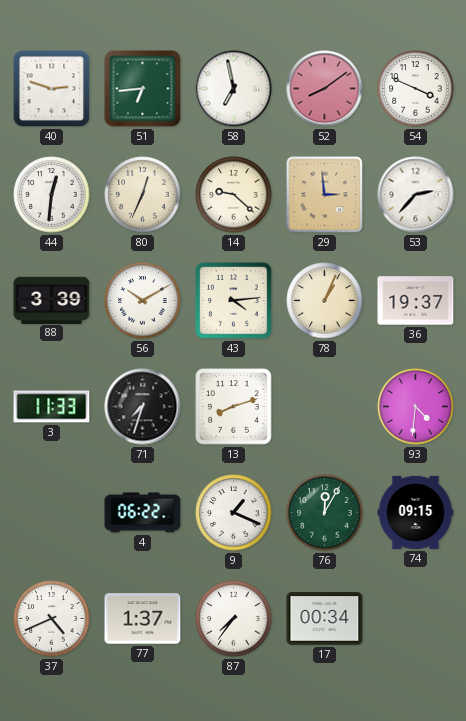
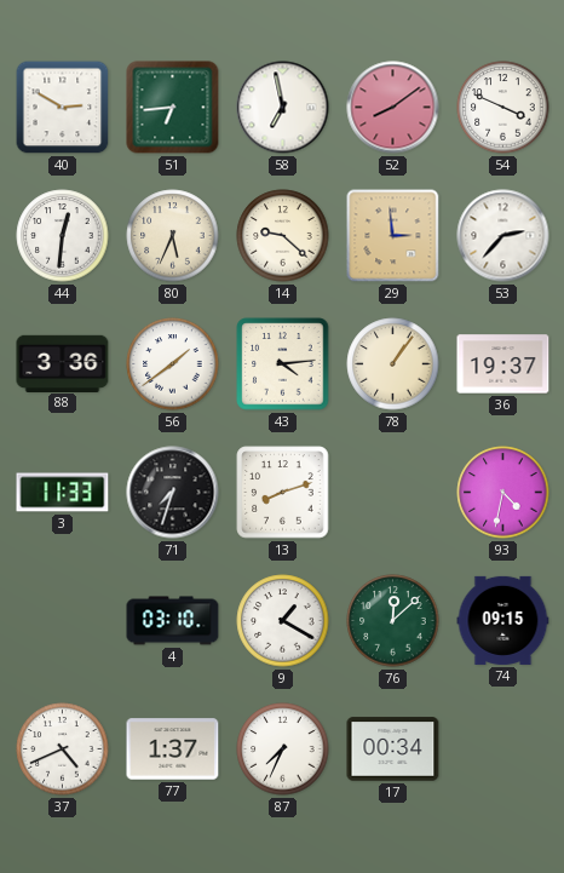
40: 2:48 -> 2:50 (63, 108)
80: 12:34 -> 5:34 (173, 236)
88: 3:39 -> 3:36 (63, 363)
56: 10:10 -> 1:39 (173, 364)
78: 1:04 -> 1:06 (393, 364)
93: 4:31 -> 4:32 (503, 493)
4: 06:22 -> 03:10 (173, 621)
9: 1:19 -> 1:20 (283, 621)
76: 12:05 -> 12:08 (393, 621)
87: 7:36 -> 7:34 (283, 749)
